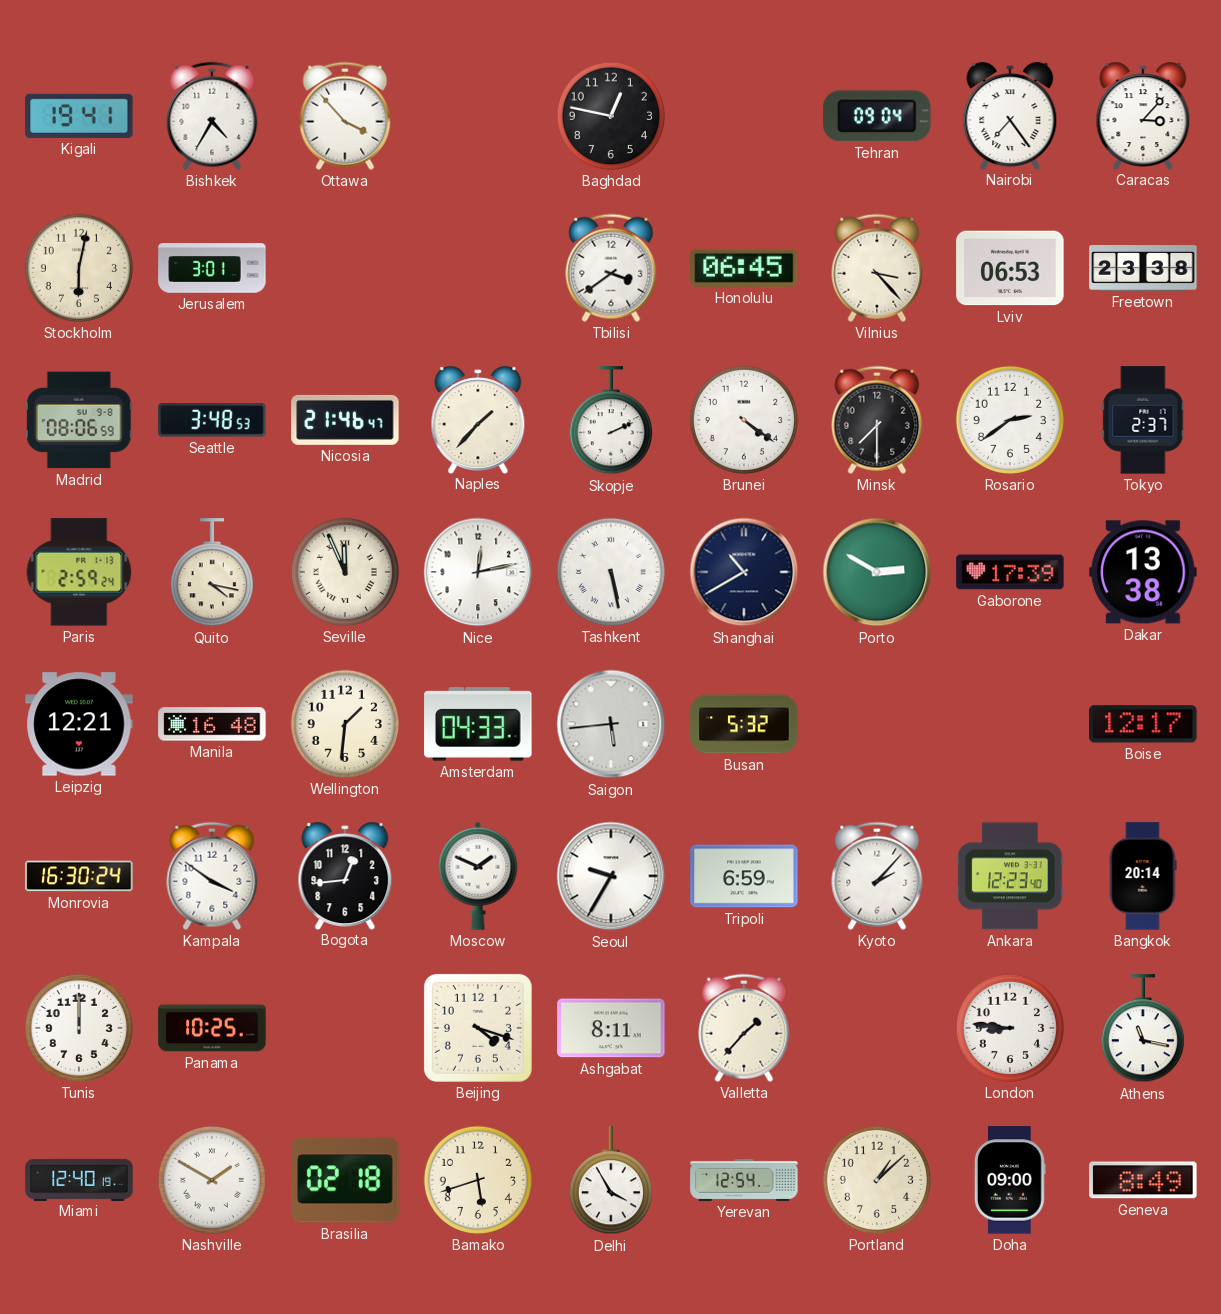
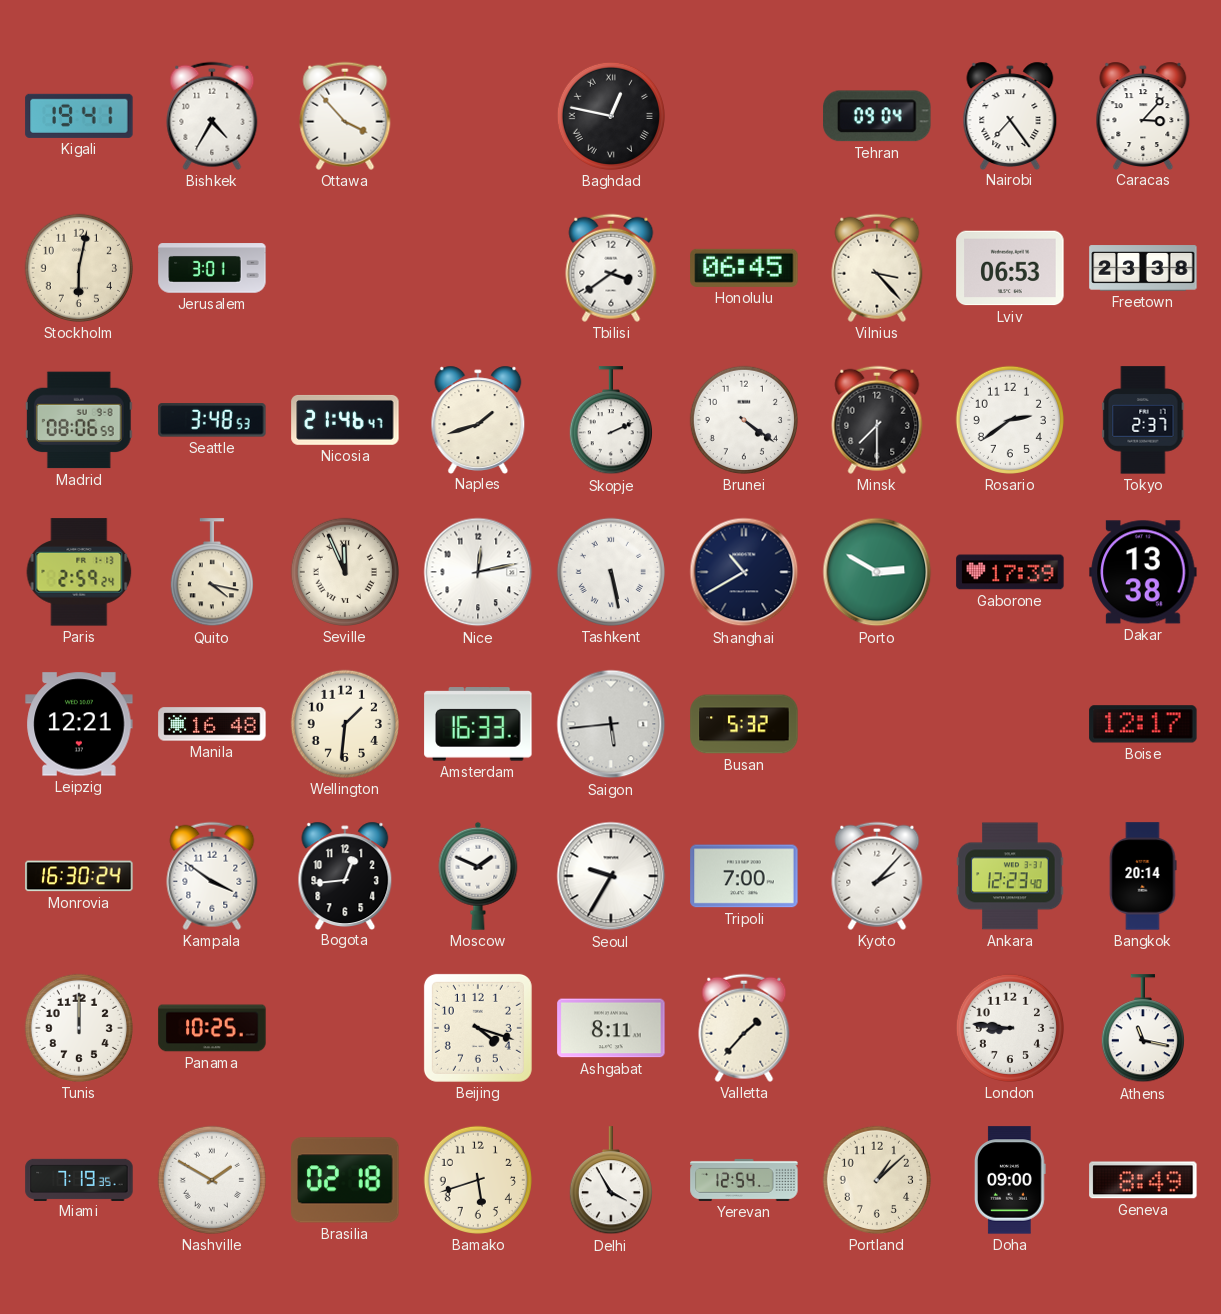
Baghdad numerals: Arabic -> Roman (611, 116)
Naples: 1:37 -> 1:42 (478, 419)
Amsterdam: 04:33 -> 16:33 (478, 724)
Tripoli: 6:59 -> 7:00 (744, 876)
Miami: 12:40 -> 7:19 (79, 1179)
